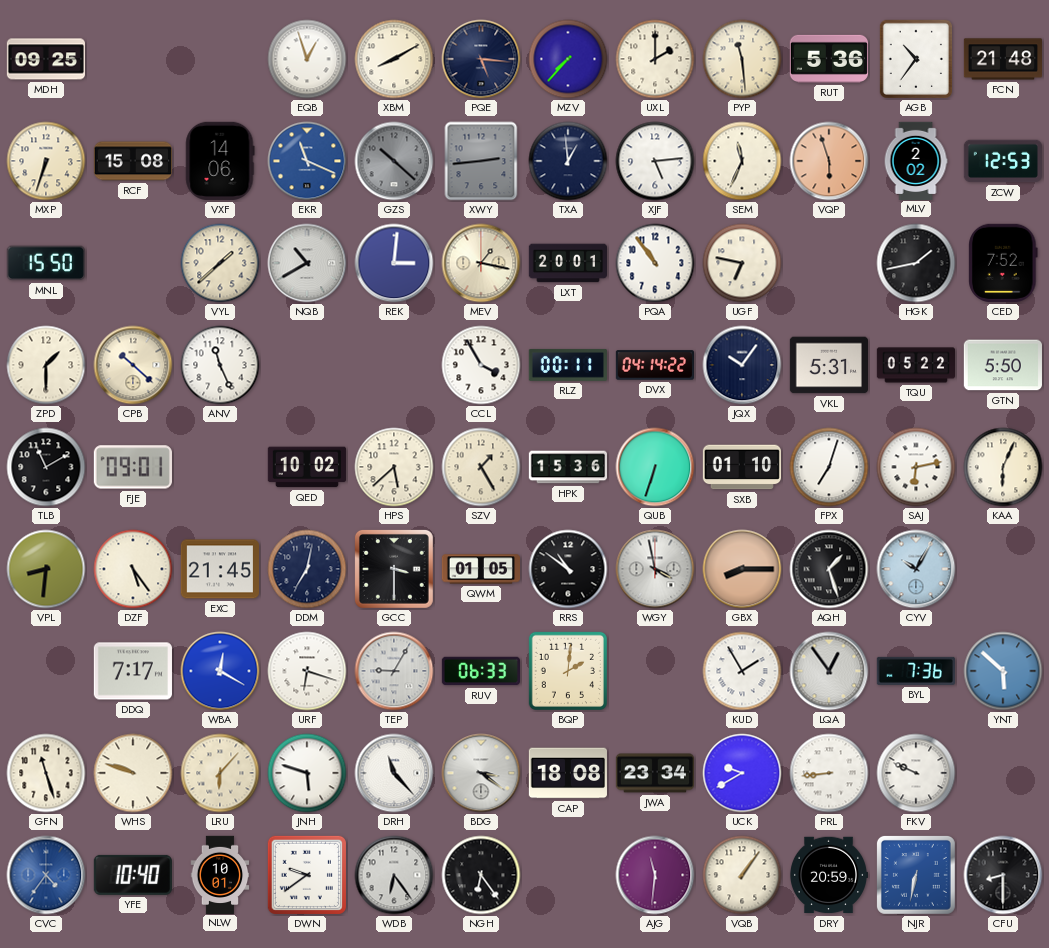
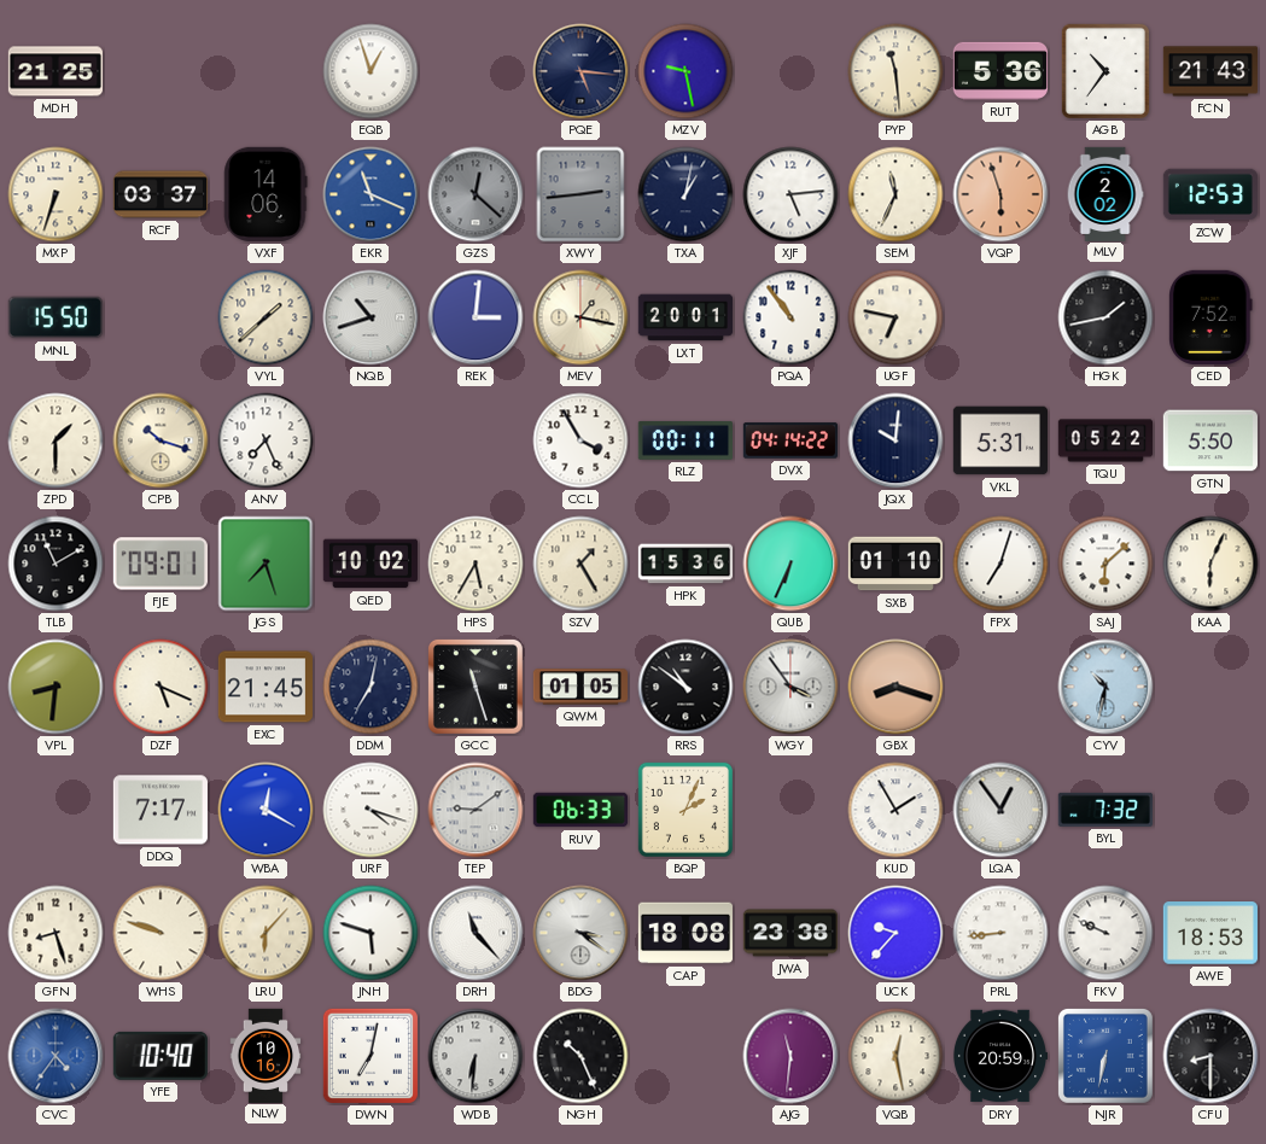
MDH: 09:25 -> 21:25 (54, 71)
XBM: 8:10 -> none (394, 59)
MZV: 7:37 -> 9:28 (685, 71)
UXL: 2:00 -> none (655, 59)
FCN: 21:48 -> 21:43 (1209, 71)
RCF: 15:08 -> 03:37 (159, 194)
GZS: 10:22 -> 12:22 (476, 194)
TXA: 12:59 -> 1:02 (685, 194)
NQB: 10:40 -> 10:42 (371, 317)
CPB: 10:22 -> 10:18 (161, 440)
ANV: 11:26 -> 7:26 (266, 440)
JQX: 10:06 -> 10:01 (895, 440)
JGS: none -> 7:27 (266, 564)
HPS: 5:38 -> 5:35 (476, 564)
QUB: 6:33 -> 6:34 (790, 564)
SAJ: 6:13 -> 6:08 (1105, 564)
DZF: 5:24 -> 5:19 (161, 687)
GCC: 3:30 -> 11:27 (476, 687)
WGY: 3:58 -> 3:54 (790, 687)
GBX: 8:15 -> 8:18 (895, 687)
AQH: 1:27 -> none (829, 569)
CYV: 10:05 -> 10:32 (1105, 687)
URF: 6:18 -> 4:18 (371, 810)
TEP: 9:05 -> 9:09 (476, 810)
BQP: 2:01 -> 2:04 (685, 810)
BYL: 7:36 -> 7:32 (1105, 810)
YNT: 5:52 -> none (1003, 671)
GFN: 11:27 -> 8:27 (56, 933)
JWA: 23:34 -> 23:38 (789, 933)
UCK: 9:40 -> 9:37 (895, 933)
AWE: none -> 18:53 (1210, 933)
NLW: 10:01 -> 10:16 (266, 1055)
DWN: 9:39 -> 7:02 (371, 1056)
WDB: 6:24 -> 6:31 (476, 1056)
NGH: 6:24 -> 10:26 (581, 1056)
VQB: 1:06 -> 12:28 (895, 1056)
